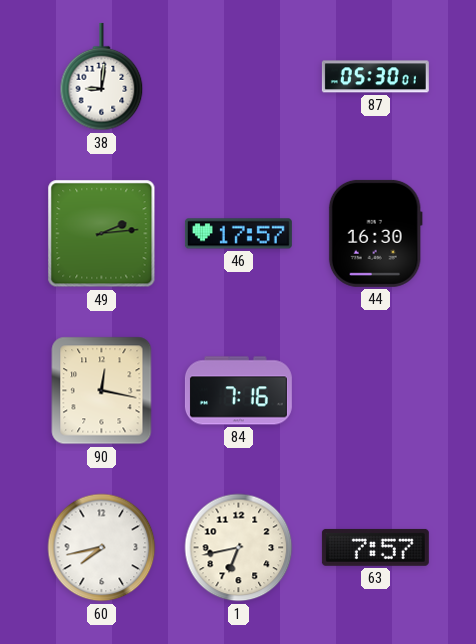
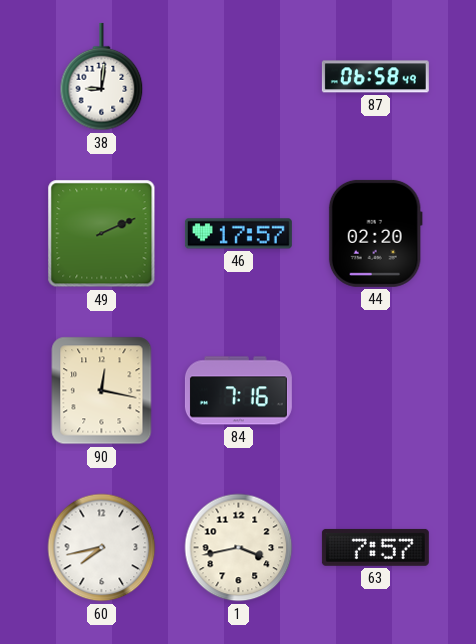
87: 05:30 -> 06:58 (375, 77)
49: 2:14 -> 2:11 (102, 234)
44: 16:30 -> 02:20 (375, 233)
1: 6:43 -> 3:43 (239, 548)
